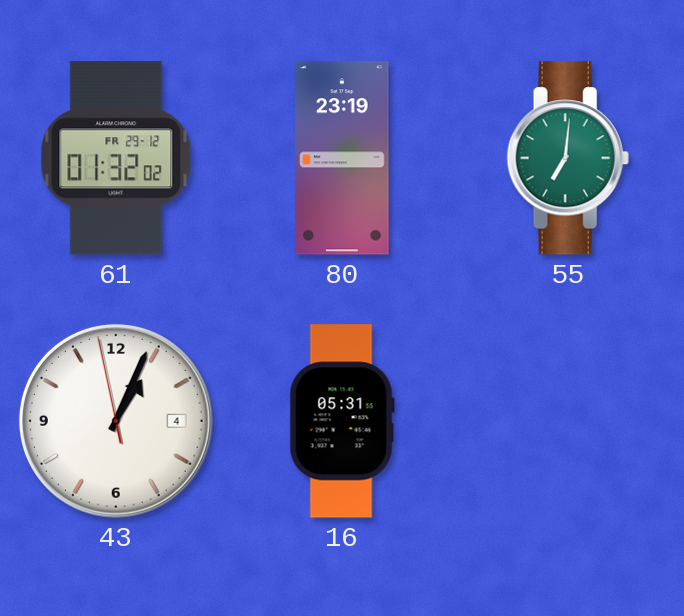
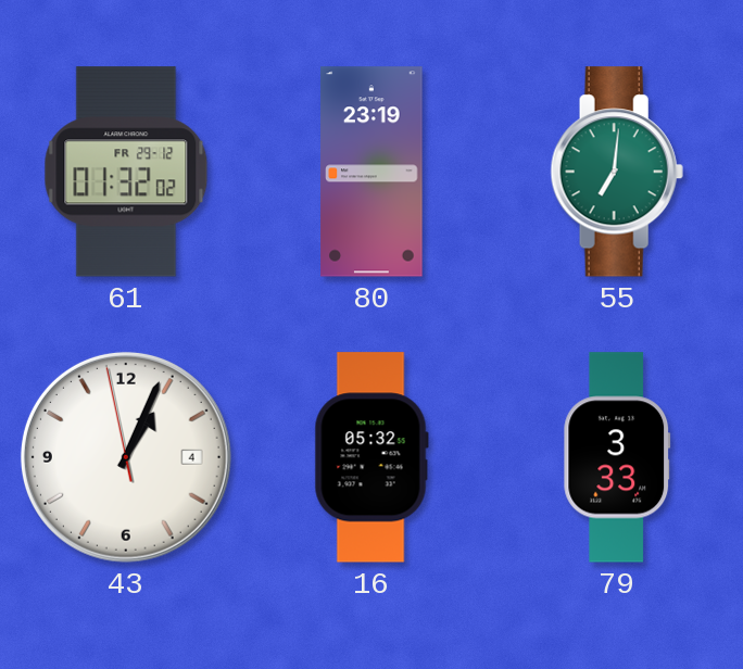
16: 05:31 -> 05:32 (371, 457)
79: none -> 3:33 (617, 457)
